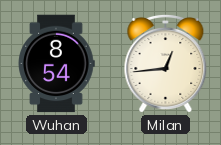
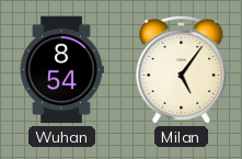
Milan: 12:44 -> 5:06 (182, 69)
